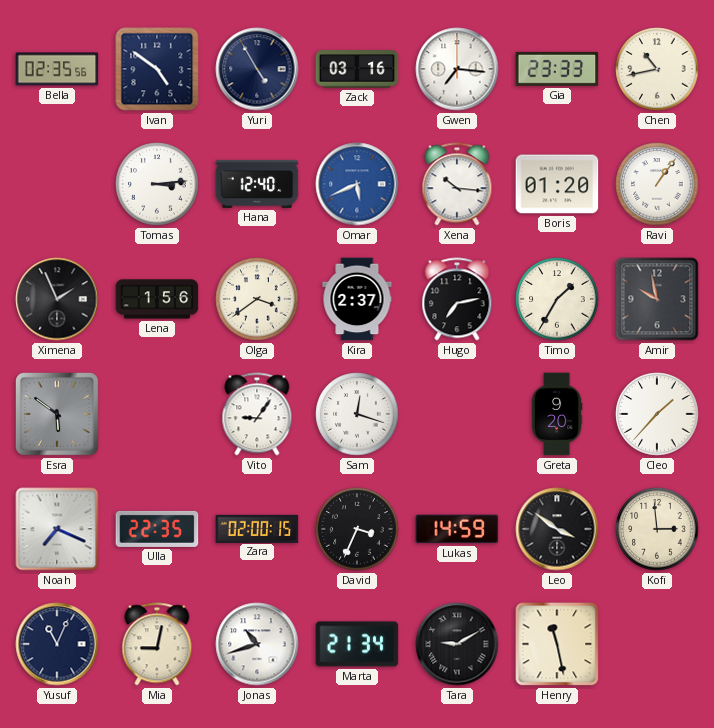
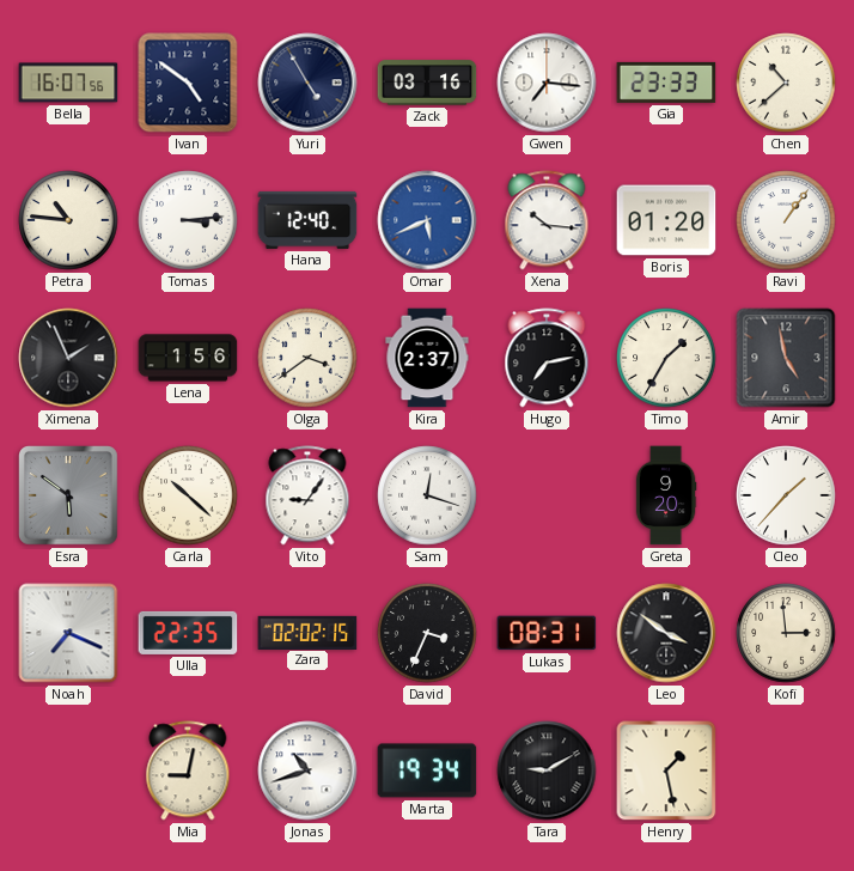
Bella: 02:35 -> 16:07 (68, 83)
Chen: 10:43 -> 10:38 (786, 83)
Petra: none -> 10:46 (68, 220)
Amir: 9:58 -> 4:58 (786, 358)
Carla: none -> 10:22 (188, 495)
Zara: 02:00 -> 02:02 (307, 632)
Lukas: 14:59 -> 08:31 (547, 633)
Yusuf: 11:04 -> none (57, 644)
Marta: 21:34 -> 19:34 (427, 770)
Henry: 11:28 -> 1:28 (666, 770)
